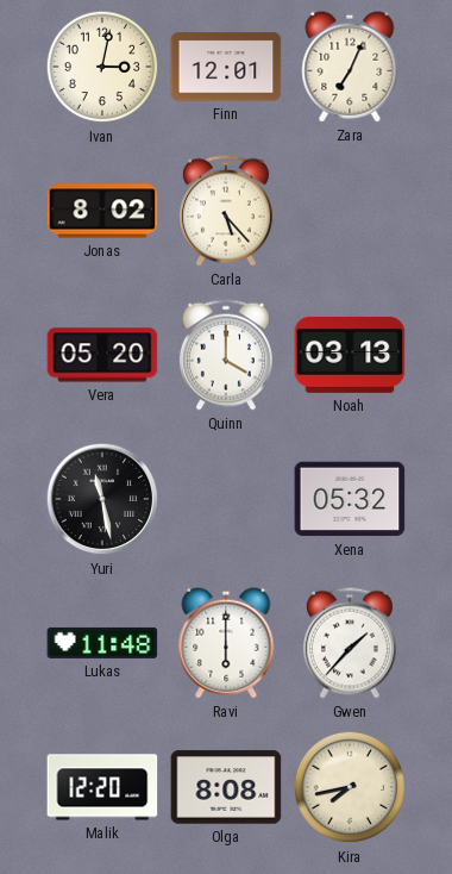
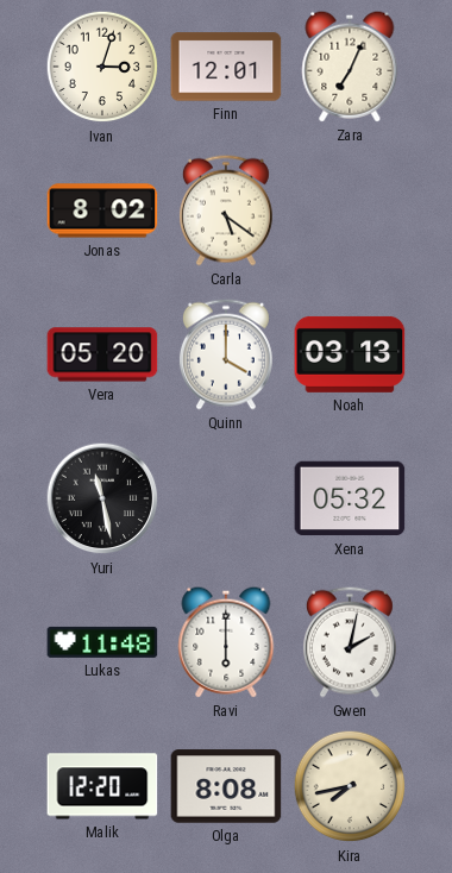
Ivan: 3:02 -> 3:03 (102, 67)
Carla: 5:23 -> 5:21 (226, 211)
Gwen: 1:37 -> 2:02 (350, 642)
